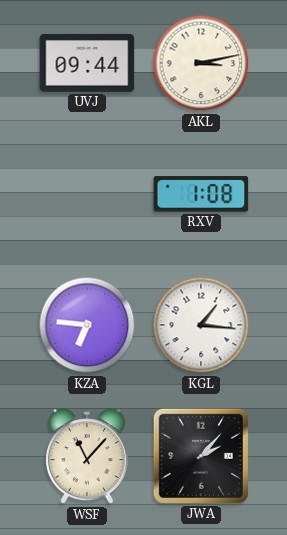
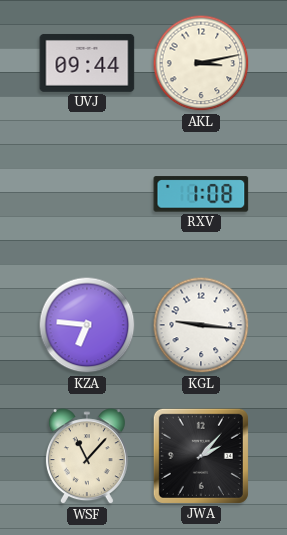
KGL: 1:16 -> 9:16 (201, 325)
